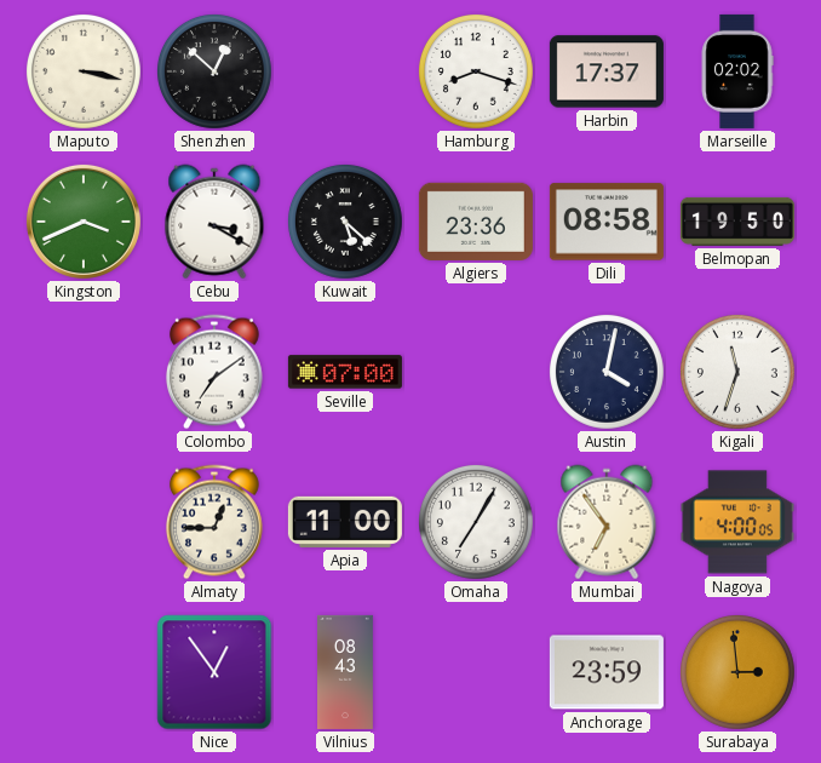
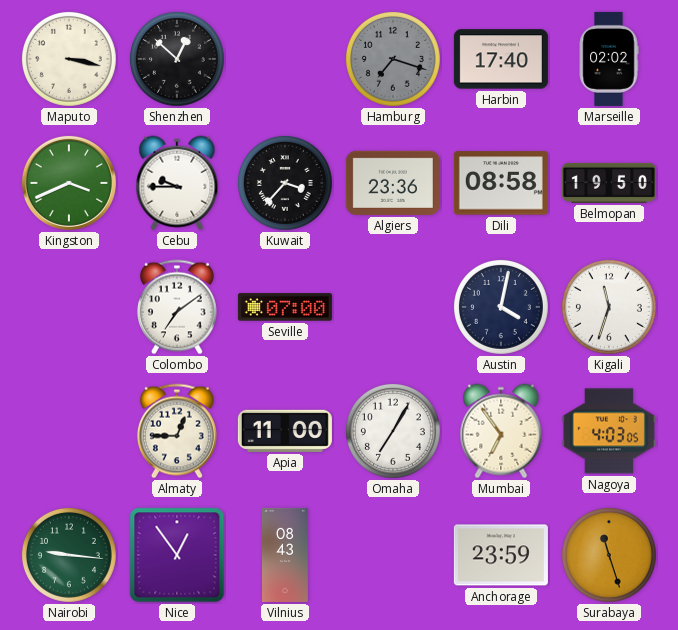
Hamburg: 8:18 -> 7:18 (393, 59)
Hamburg dial: white -> grey (393, 59)
Harbin: 17:37 -> 17:40 (501, 59)
Cebu: 3:20 -> 9:45 (177, 183)
Kuwait: 5:22 -> 3:37 (285, 183)
Nagoya: 4:00 -> 4:03 (609, 431)
Nairobi: none -> 9:16 (69, 555)
Surabaya: 2:59 -> 11:27 (609, 555)
